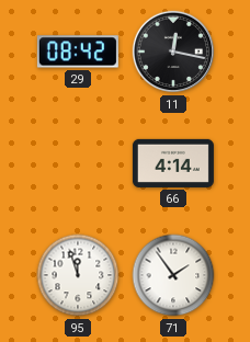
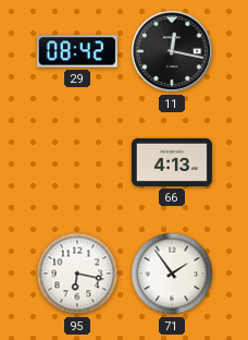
66: 4:14 -> 4:13 (172, 162)
95: 11:57 -> 6:17 (77, 274)
